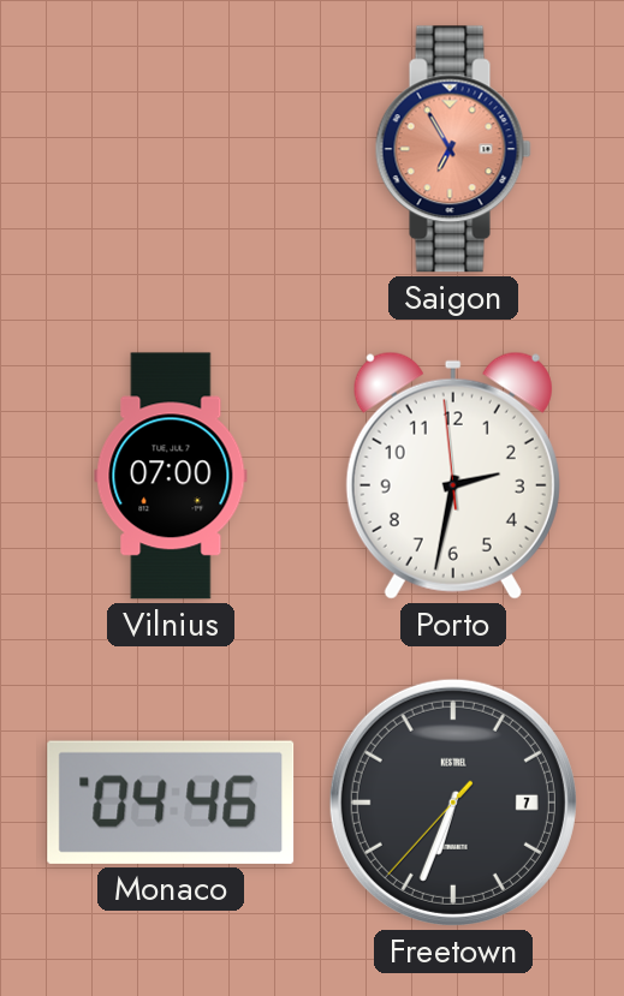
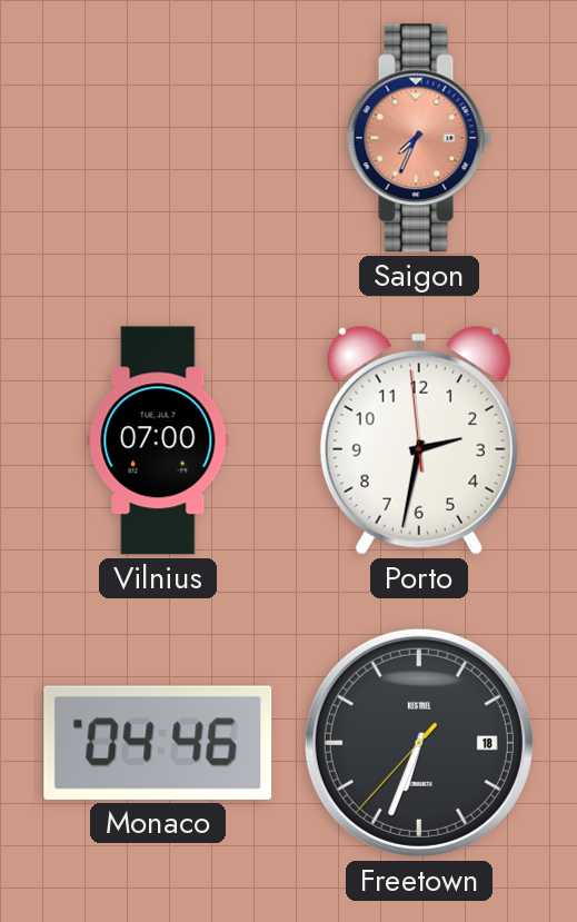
Saigon: 6:55 -> 7:34 (419, 138)
Freetown date: 7 -> 18 (419, 743)
